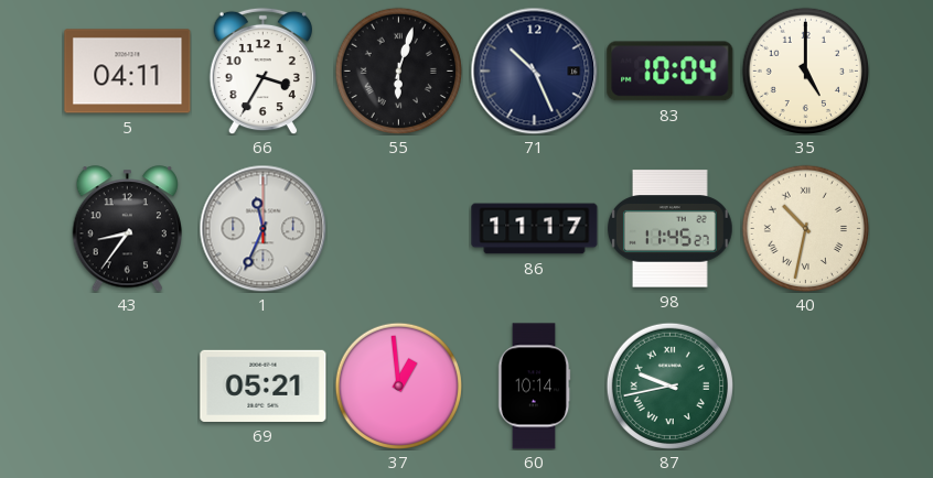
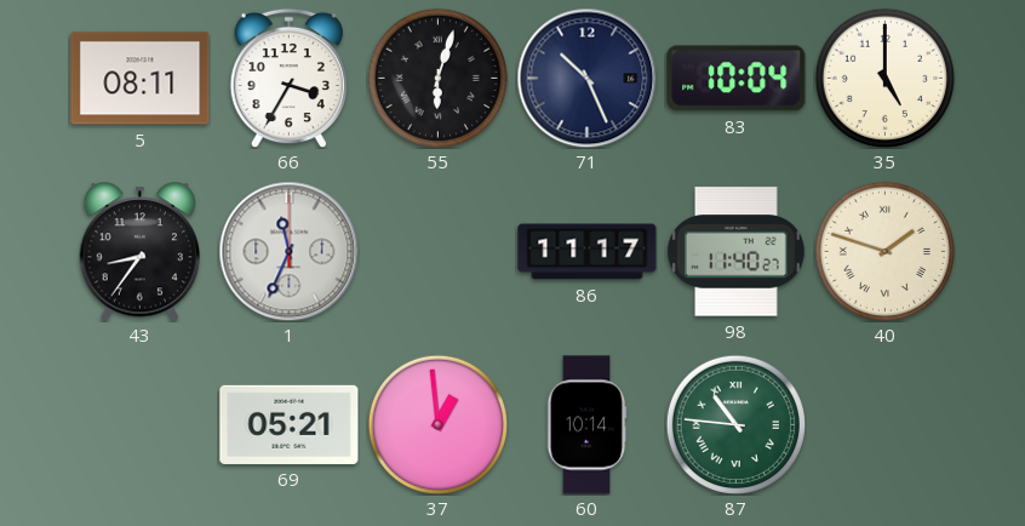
5: 04:11 -> 08:11 (141, 79)
98: 11:45 -> 11:40 (737, 252)
40: 10:32 -> 1:48 (884, 251)
87: 9:43 -> 10:46 (735, 424)
